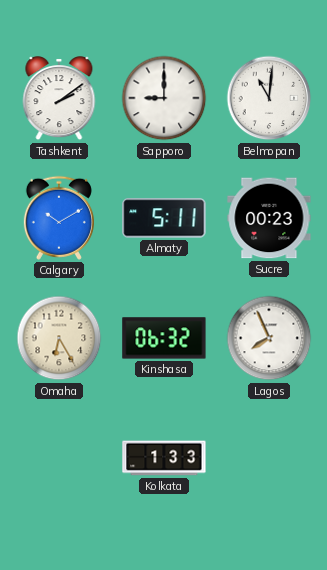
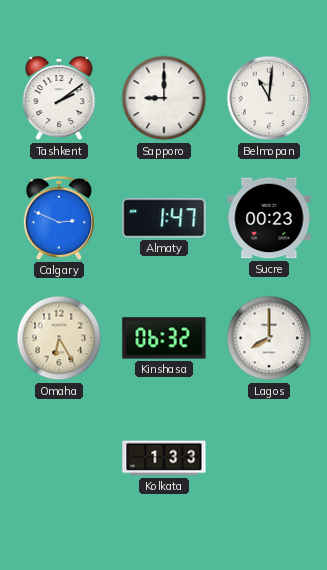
Calgary: 10:10 -> 2:49 (59, 218)
Almaty: 5:11 -> 1:47 (164, 218)
Lagos: 7:56 -> 8:00 (269, 338)
